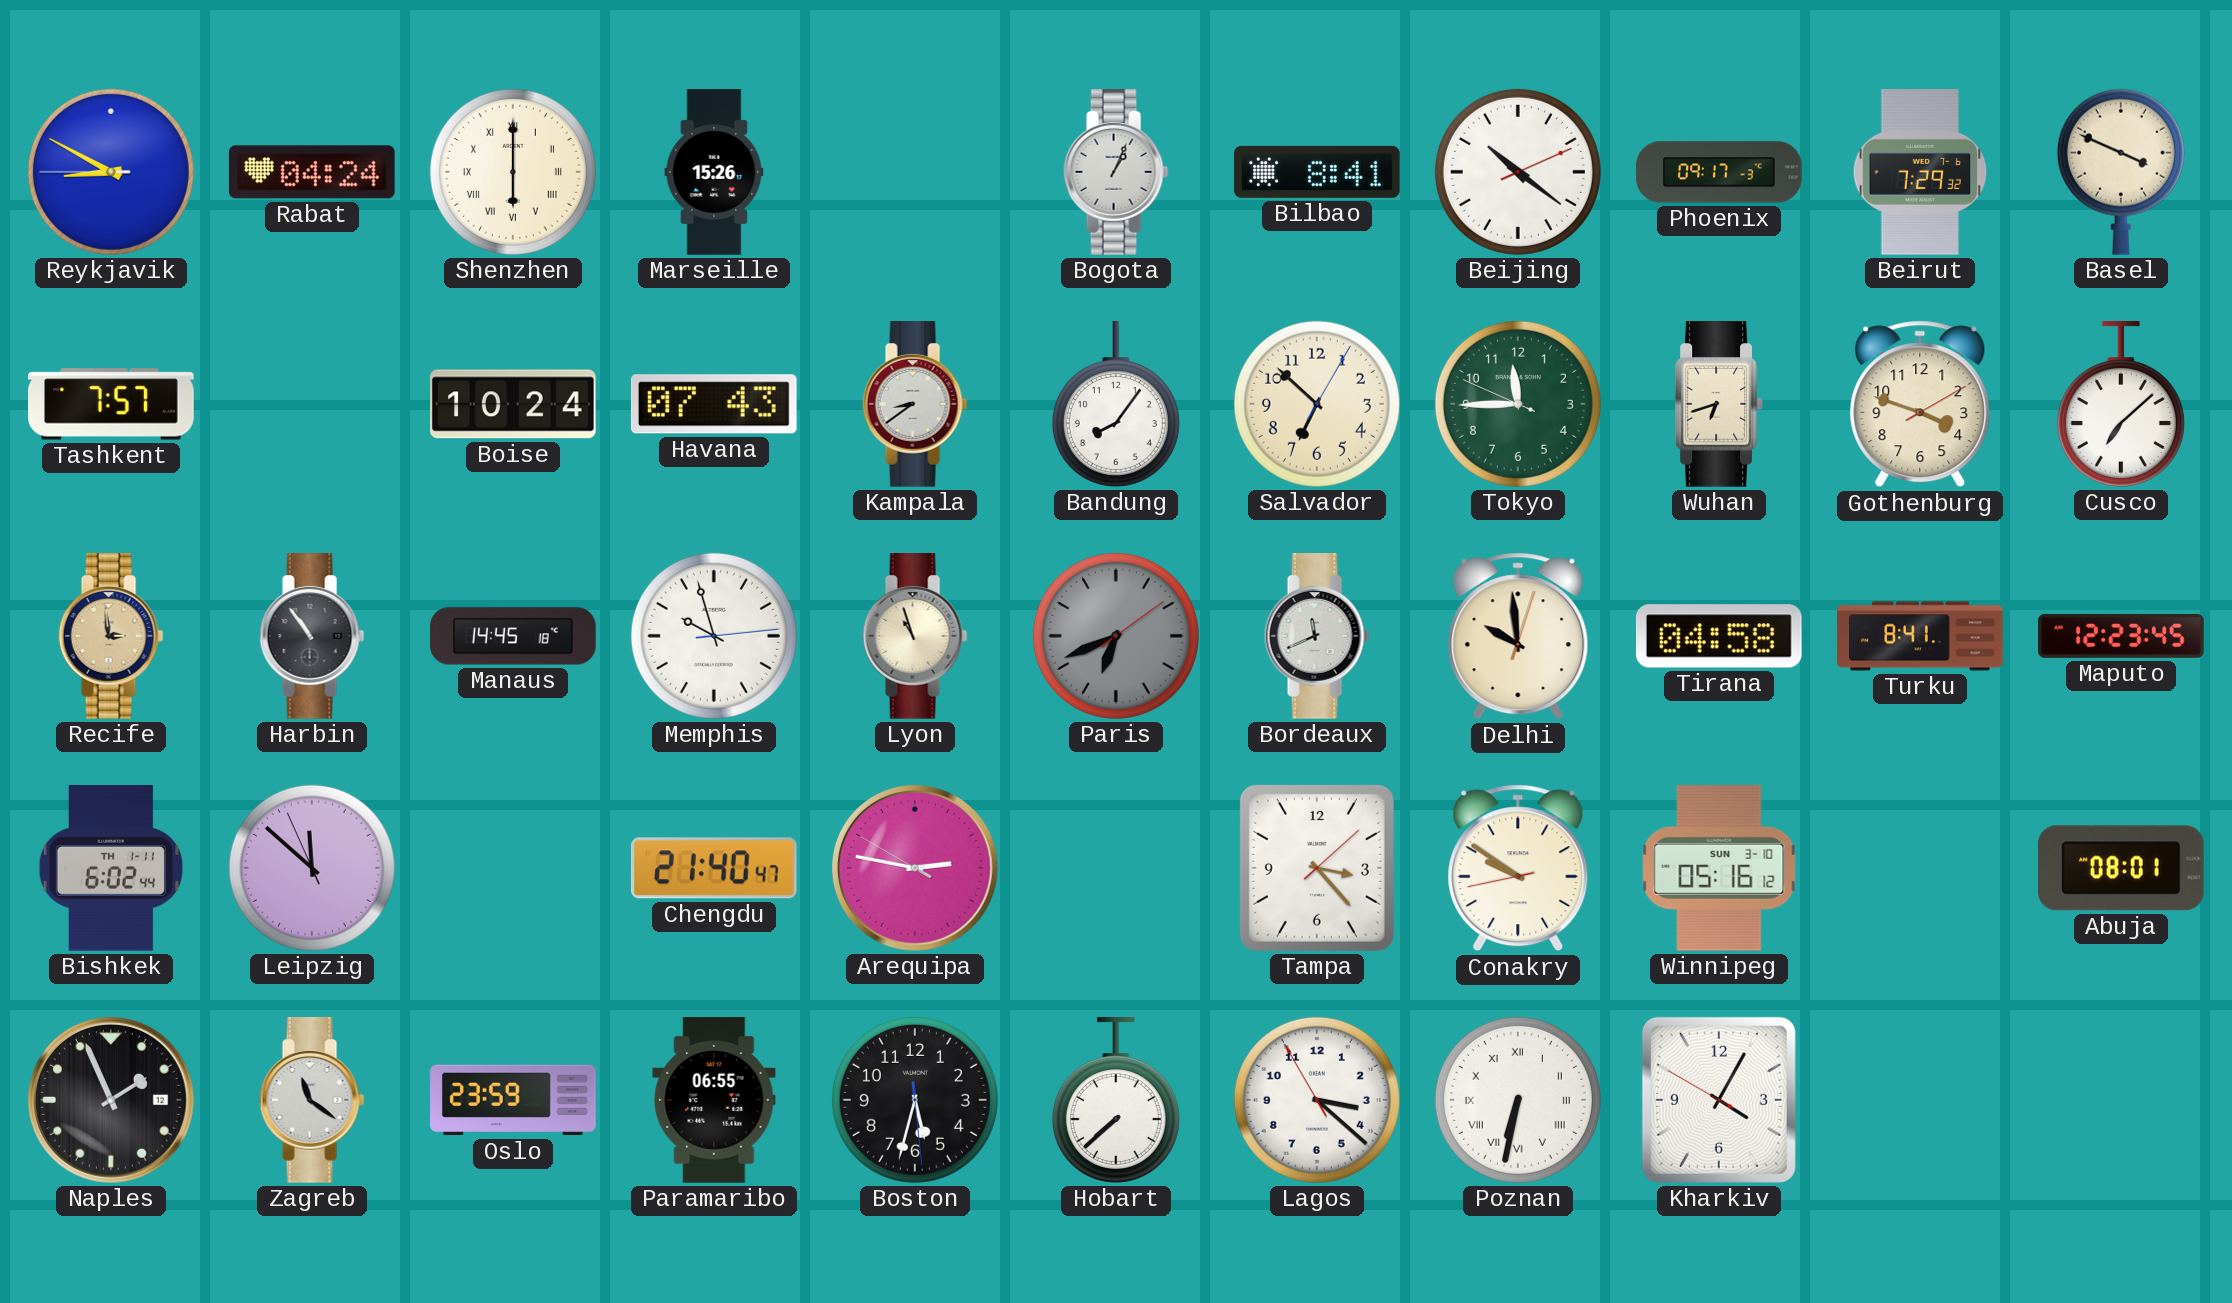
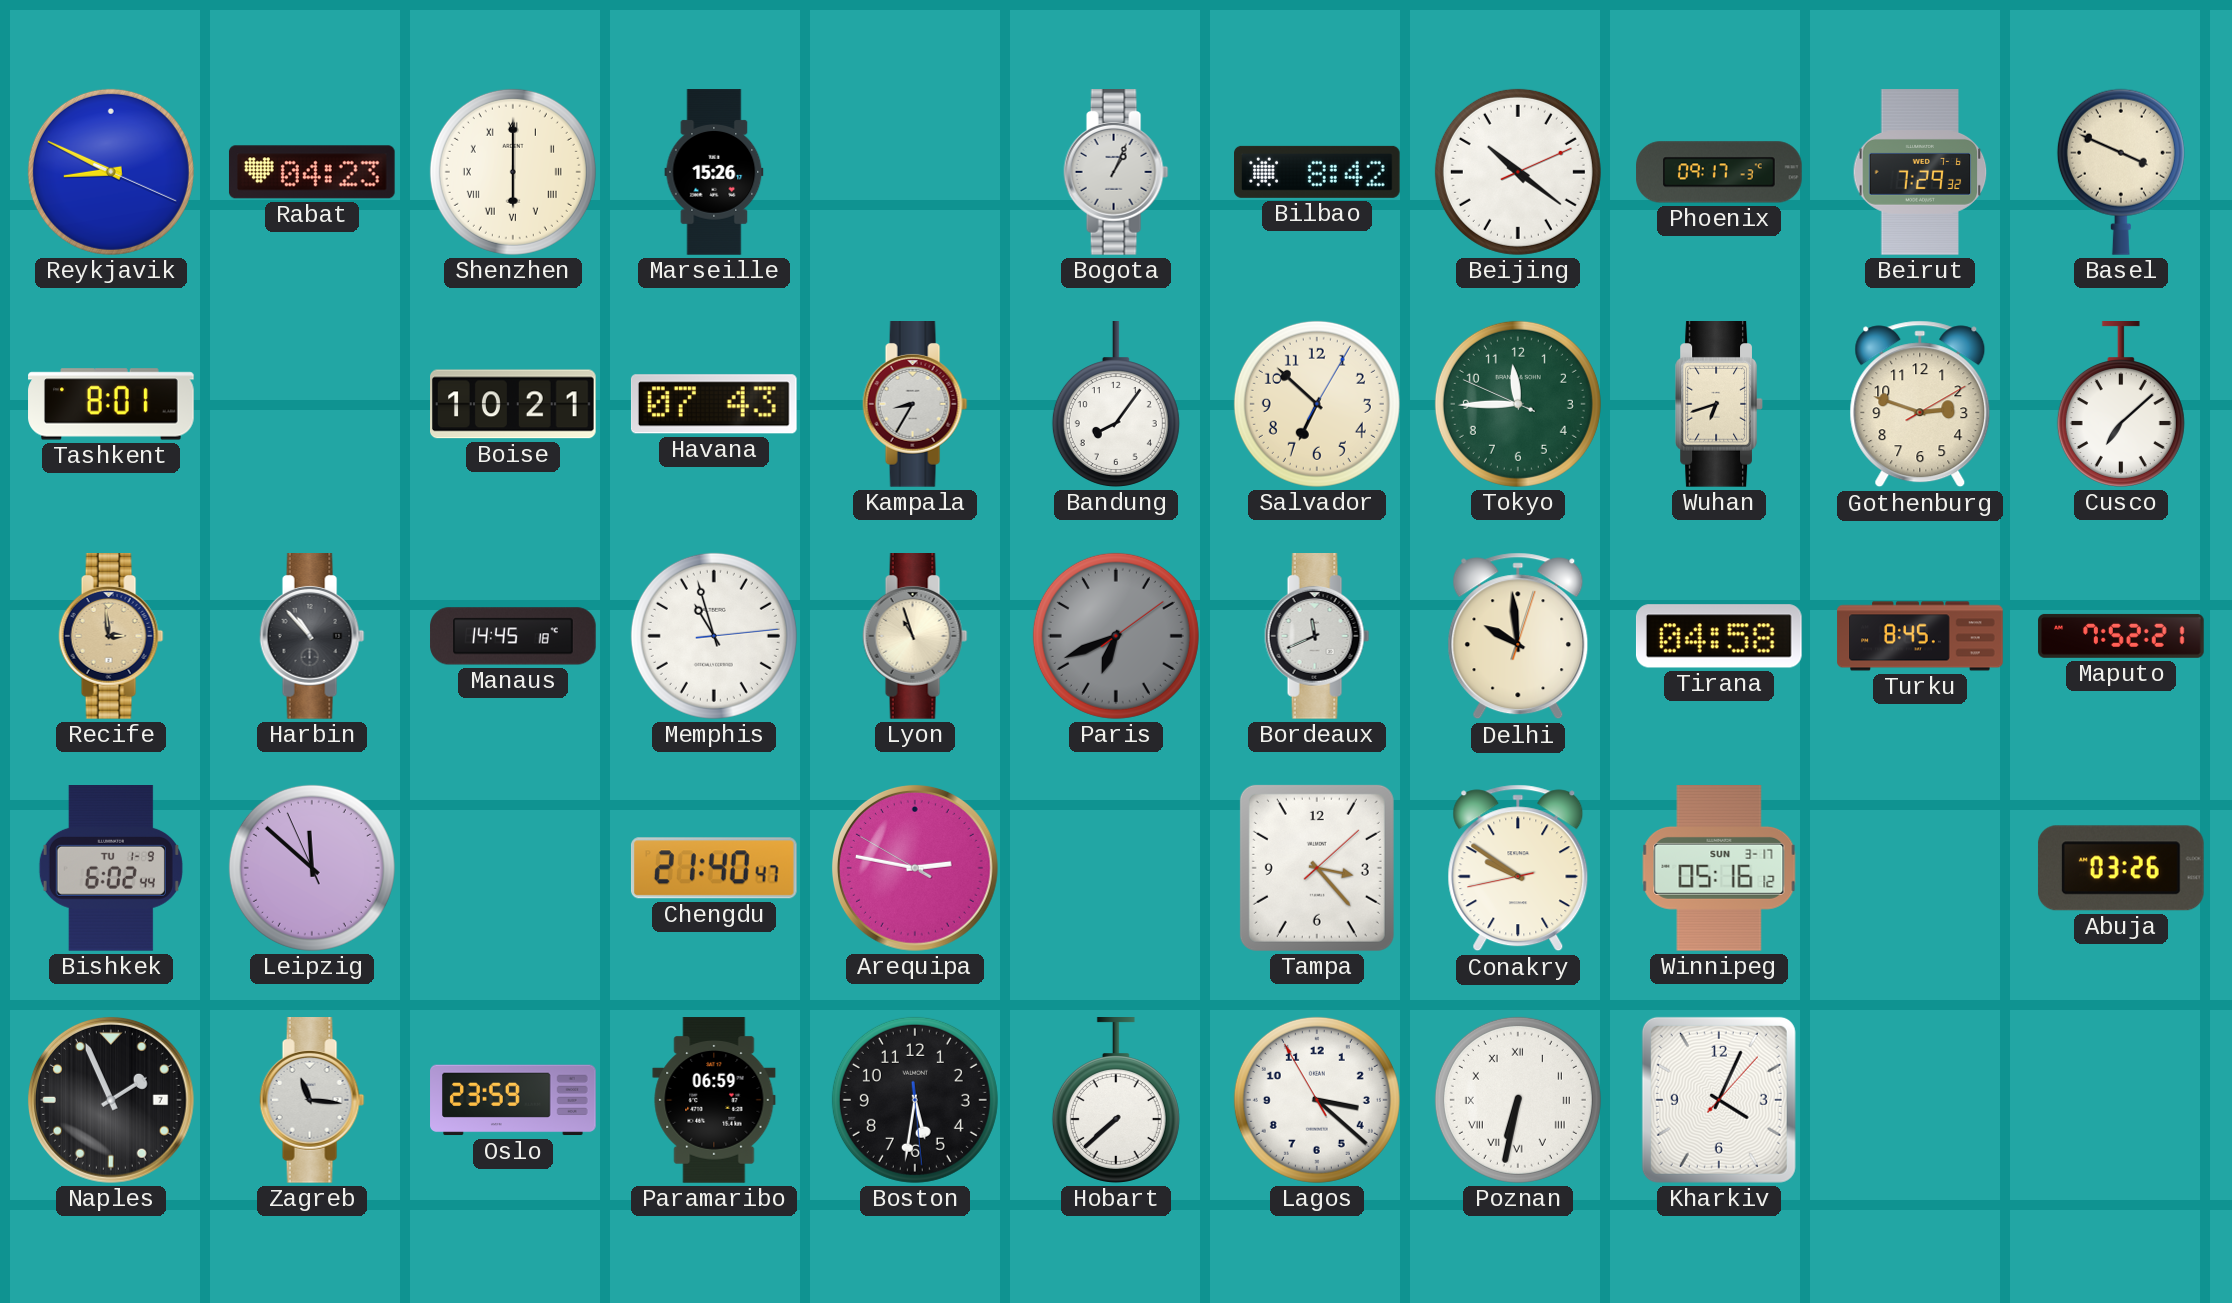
Reykjavik: 8:49:45 -> 8:49:19 (111, 172)
Rabat: 04:24 -> 04:23 (312, 172)
Bilbao: 8:41 -> 8:42 (1317, 172)
Tashkent: 7:57 -> 8:01 (111, 404)
Boise: 10:24 -> 10:21 (513, 404)
Kampala: 8:39 -> 8:35 (915, 405)
Gothenburg: 3:48 -> 2:48 (1920, 404)
Harbin: 10:54 -> 10:53 (312, 637)
Memphis: 9:57 -> 10:57 (714, 636)
Turku: 8:41 -> 8:45 (1920, 636)
Maputo: 12:23 -> 7:52 (2121, 636)
Bishkek date: TH 1-11 -> TU 1-9 (111, 869)
Winnipeg date: SUN 3-10 -> SUN 3-17 (1719, 868)
Abuja: 08:01 -> 03:26 (2121, 868)
Naples date: 12 -> 7 (111, 1100)
Zagreb: 11:21 -> 11:16 (312, 1101)
Paramaribo: 06:55 -> 06:59 (714, 1100)
Boston: 5:32 -> 5:31 (915, 1100)
Kharkiv: 4:04:50 -> 4:04:07 (1719, 1100)
